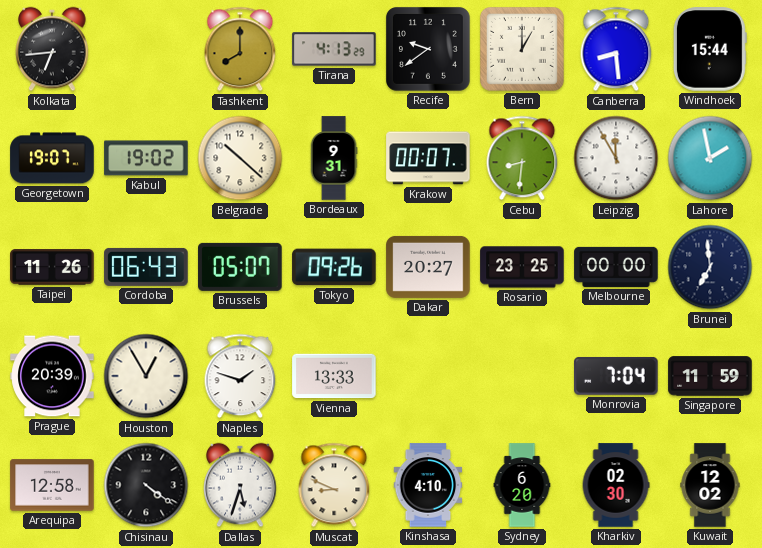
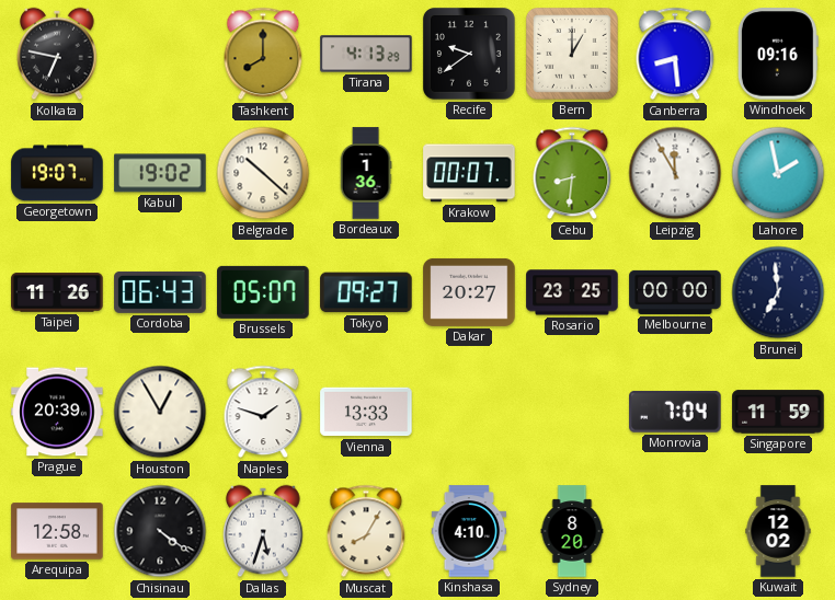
Kolkata: 6:44 -> 6:47 (57, 54)
Windhoek: 15:44 -> 09:16 (778, 54)
Bordeaux: 9:31 -> 1:36 (366, 173)
Tokyo: 09:26 -> 09:27 (366, 292)
Muscat: 8:49 -> 8:05 (366, 531)
Sydney: 6:20 -> 8:20 (572, 531)
Kharkiv: 02:30 -> none (616, 485)
